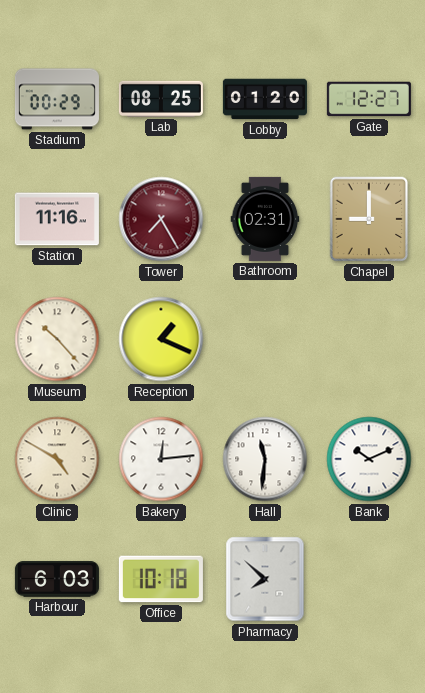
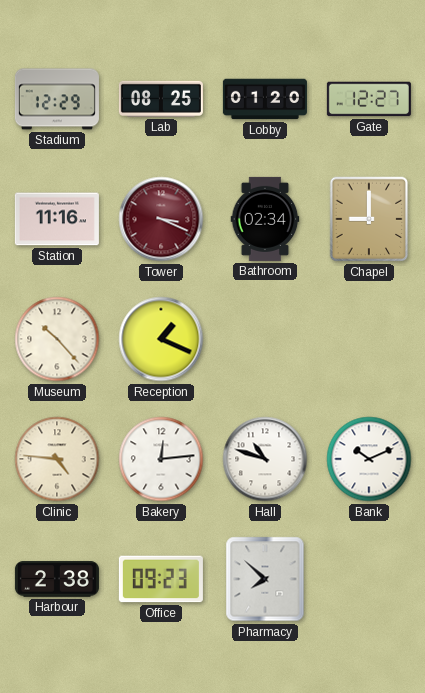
Stadium: 00:29 -> 12:29 (57, 99)
Tower: 7:25 -> 3:19 (161, 219)
Bathroom: 02:31 -> 02:34 (265, 219)
Clinic: 4:50 -> 4:46 (57, 459)
Hall: 11:31 -> 10:48 (265, 459)
Harbour: 6:03 -> 2:38 (57, 579)
Office: 10:18 -> 09:23 (161, 579)
